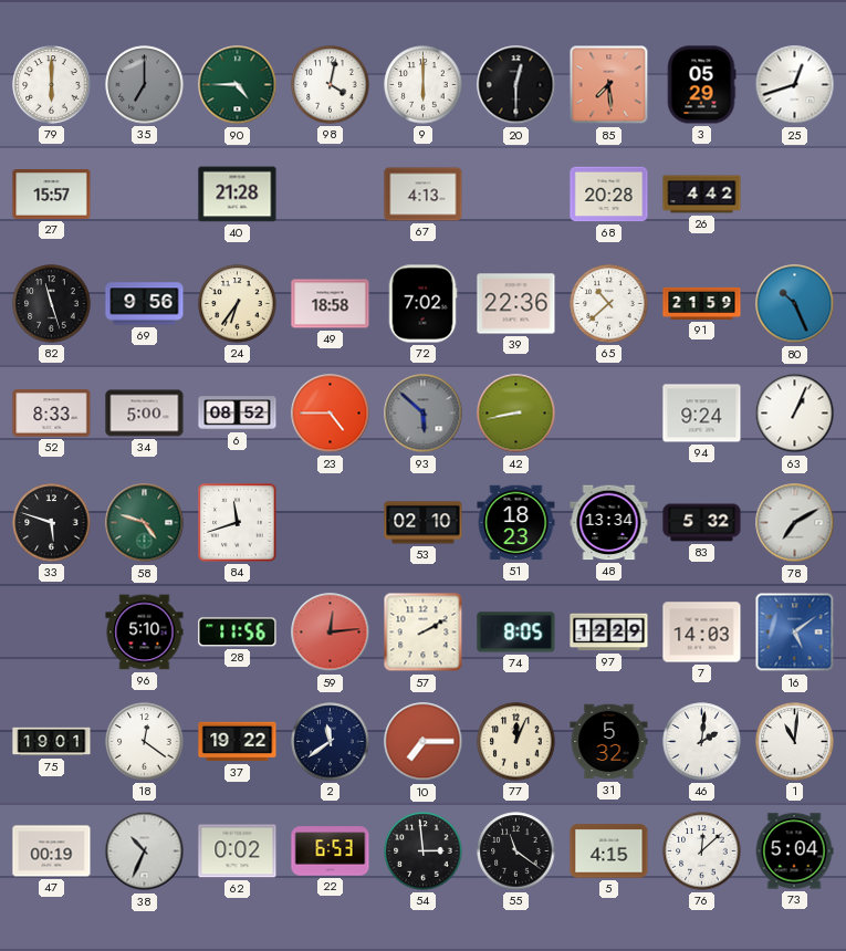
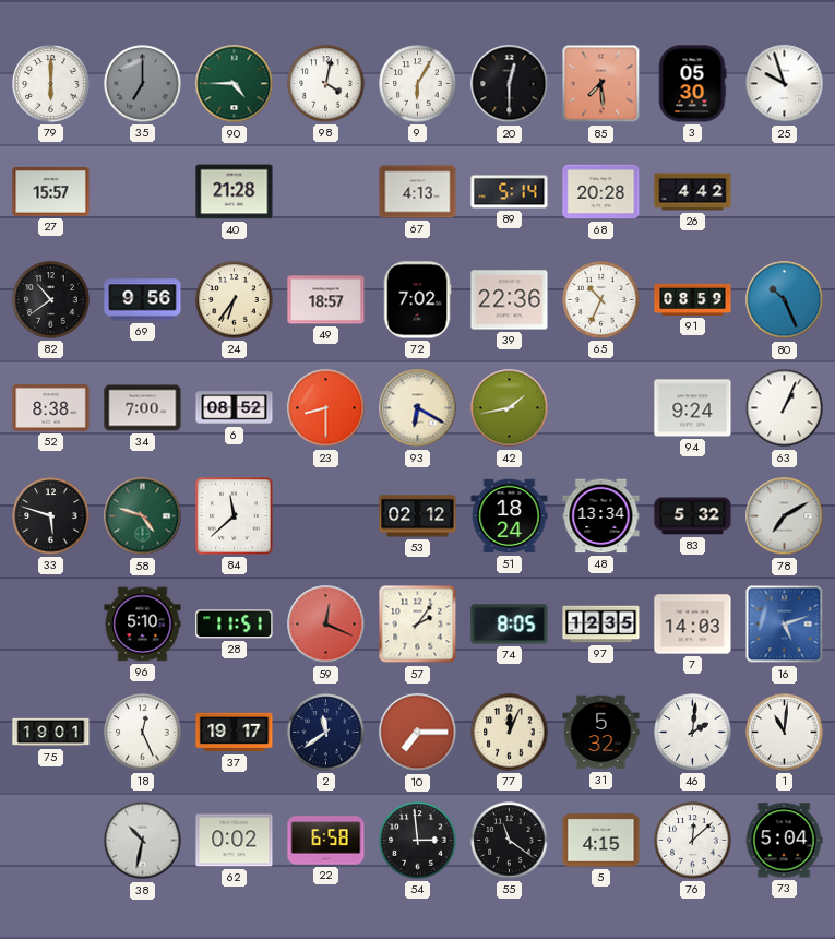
9: 6:00 -> 6:05 (418, 84)
3: 05:29 -> 05:30 (692, 84)
25: 12:42 -> 9:57 (785, 84)
89: none -> 5:14 (510, 192)
82: 11:27 -> 10:39 (51, 300)
49: 18:58 -> 18:57 (326, 300)
65: 10:38 -> 10:34 (601, 300)
91: 21:59 -> 08:59 (693, 299)
52: 8:33 -> 8:38 (51, 408)
34: 5:00 -> 7:00 (143, 408)
23: 4:45 -> 8:30 (326, 408)
93: 5:52 -> 6:20 (418, 408)
93 dial: grey -> cream (418, 408)
42: 8:43 -> 1:43 (510, 408)
84: 11:42 -> 11:38 (235, 516)
53: 02:10 -> 02:12 (418, 516)
51: 18:23 -> 18:24 (510, 516)
28: 11:56 -> 11:51 (235, 625)
59: 12:14 -> 12:19 (326, 625)
57: 2:10 -> 2:06 (418, 625)
97: 12:29 -> 12:35 (601, 625)
16: 5:09 -> 5:12 (785, 625)
18: 12:21 -> 12:26 (143, 733)
37: 19:22 -> 19:17 (235, 733)
47: 00:19 -> none (52, 851)
38: 10:34 -> 10:32 (143, 841)
22: 6:53 -> 6:58 (326, 841)
